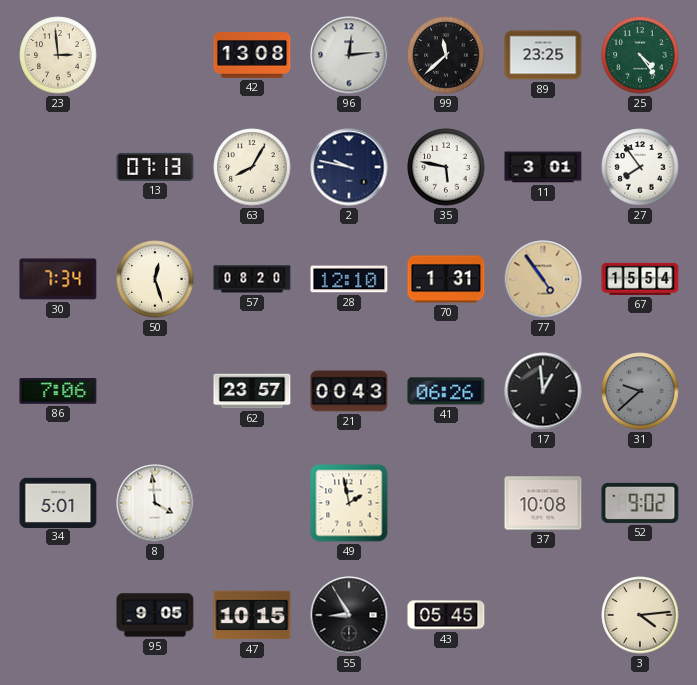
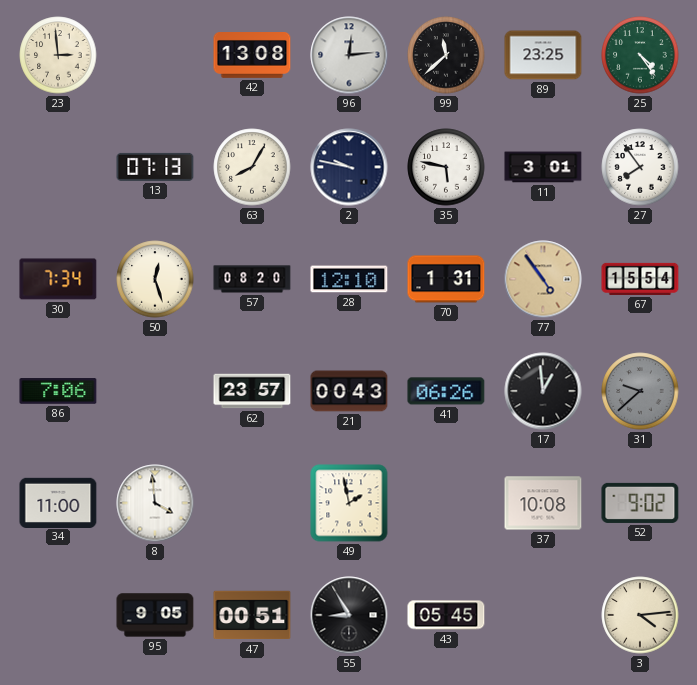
34: 5:01 -> 11:00 (58, 502)
47: 10:15 -> 00:51 (252, 615)
